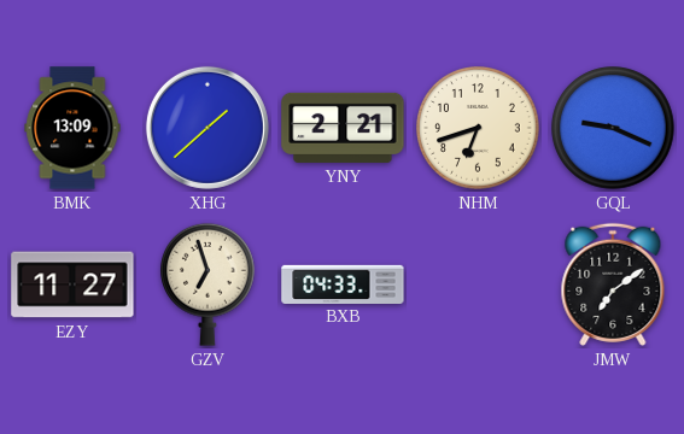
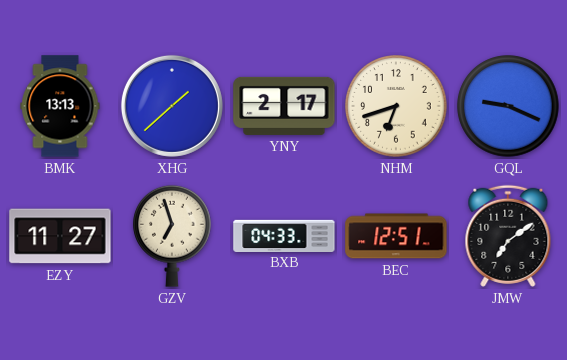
BMK: 13:09 -> 13:13 (60, 106)
YNY: 2:21 -> 2:17 (284, 106)
BEC: none -> 12:51 (396, 236)
